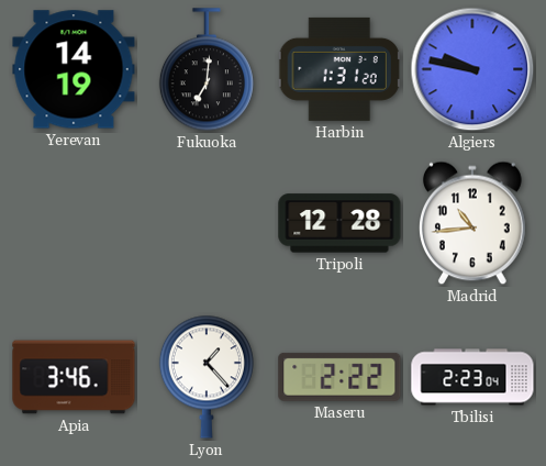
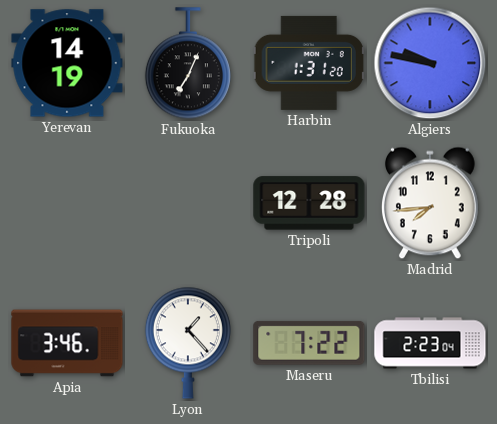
Fukuoka: 7:01 -> 7:04 (188, 64)
Madrid: 10:44 -> 7:44 (431, 203)
Maseru: 2:22 -> 7:22 (309, 343)
